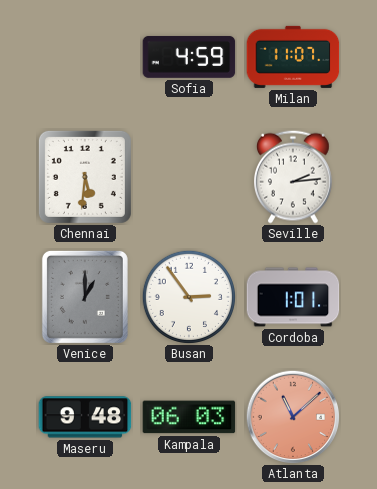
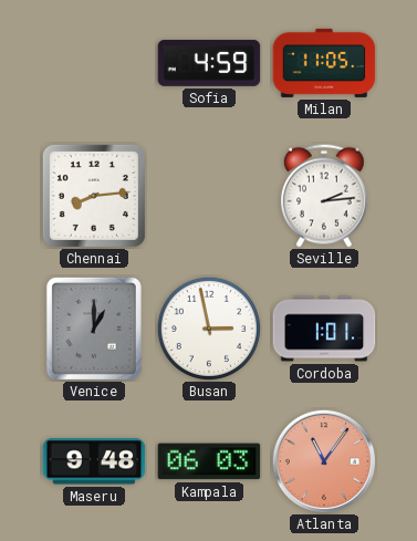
Milan: 11:07 -> 11:05 (324, 63)
Chennai: 5:31 -> 8:14 (94, 196)
Busan: 2:54 -> 2:58 (209, 329)
Atlanta: 11:08 -> 11:06 (323, 460)
